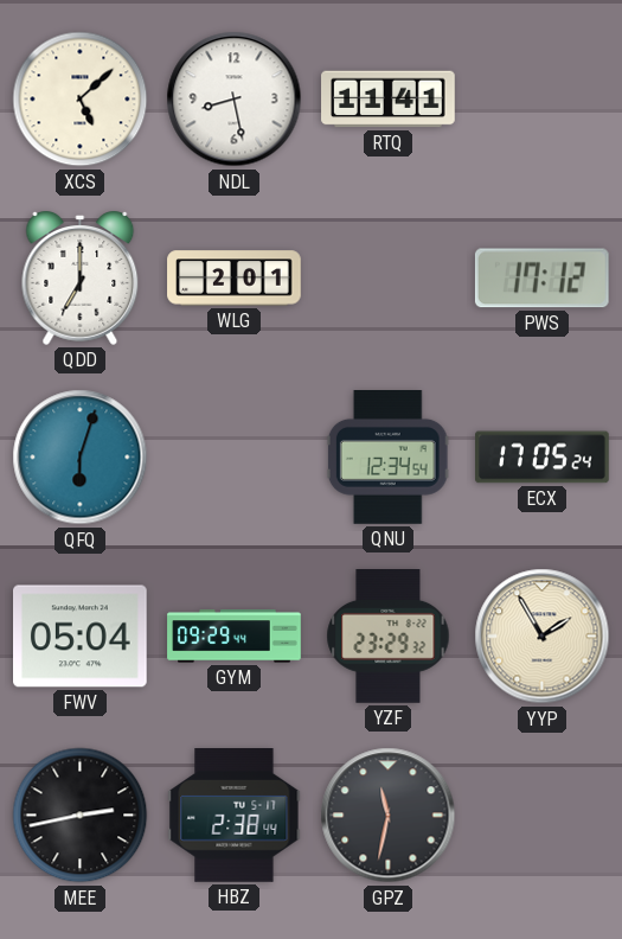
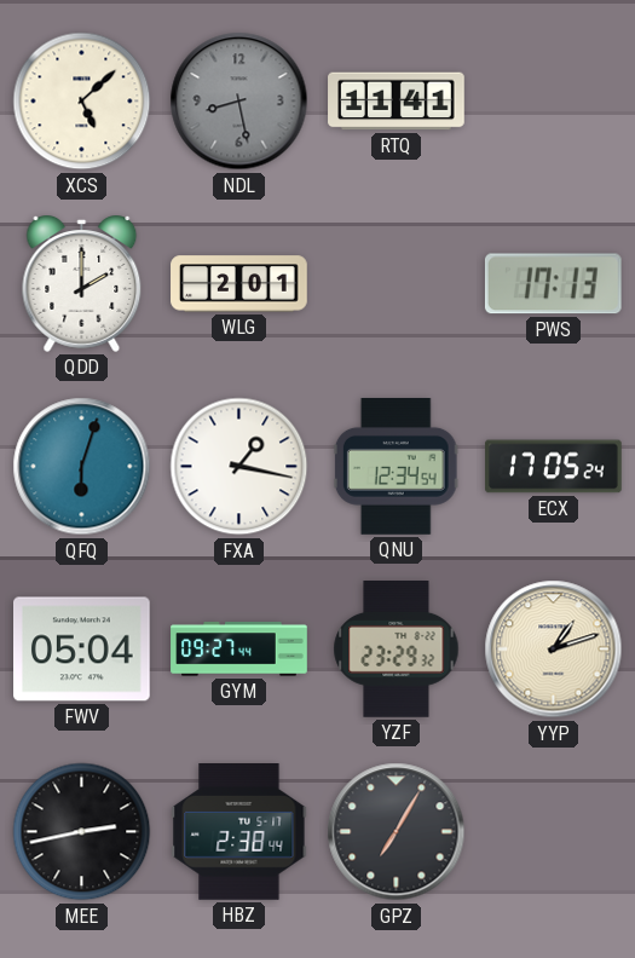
NDL dial: white -> grey (239, 102)
QDD: 7:00 -> 2:00 (82, 283)
PWS: 17:12 -> 17:13 (553, 284)
FXA: none -> 1:17 (239, 467)
GYM: 09:29 -> 09:27 (239, 650)
YYP: 1:55 -> 1:12 (554, 650)
GPZ: 11:32 -> 7:05 (397, 832)
